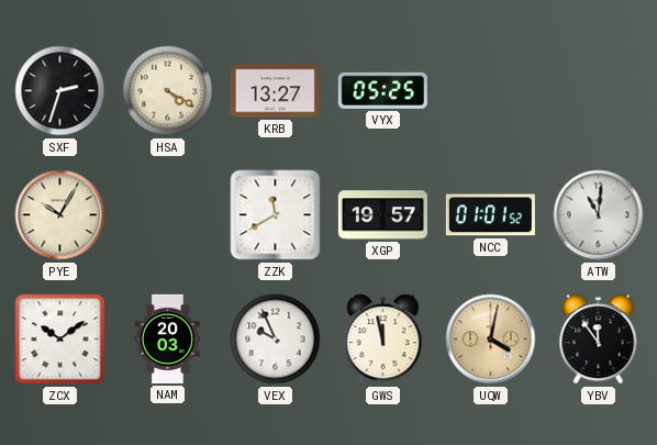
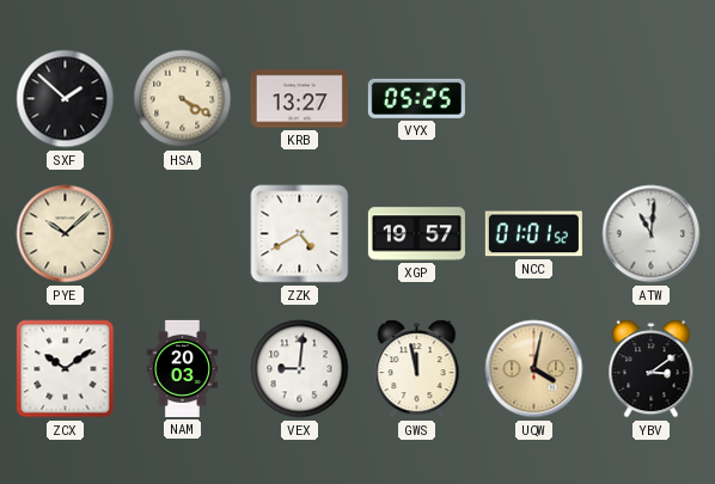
SXF: 2:33 -> 1:52 (66, 99)
PYE: 10:05 -> 10:08 (66, 234)
ZZK: 11:40 -> 4:40 (300, 234)
VEX: 9:56 -> 9:01 (300, 369)
YBV: 11:54 -> 3:09 (652, 369)
